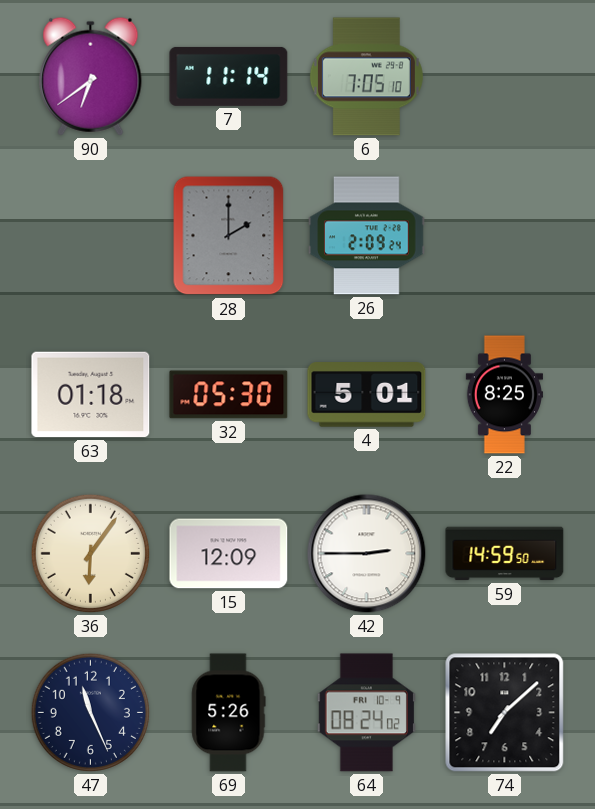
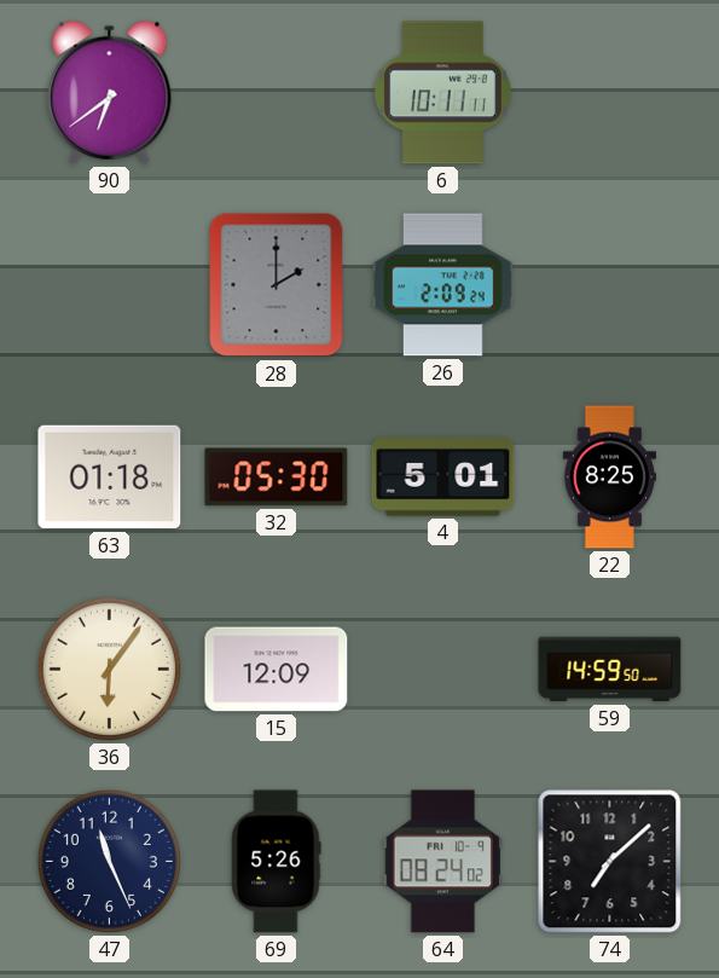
7: 11:14 -> none (229, 76)
6: 7:05 -> 10:11 (442, 93)
42: 2:45 -> none (367, 554)
